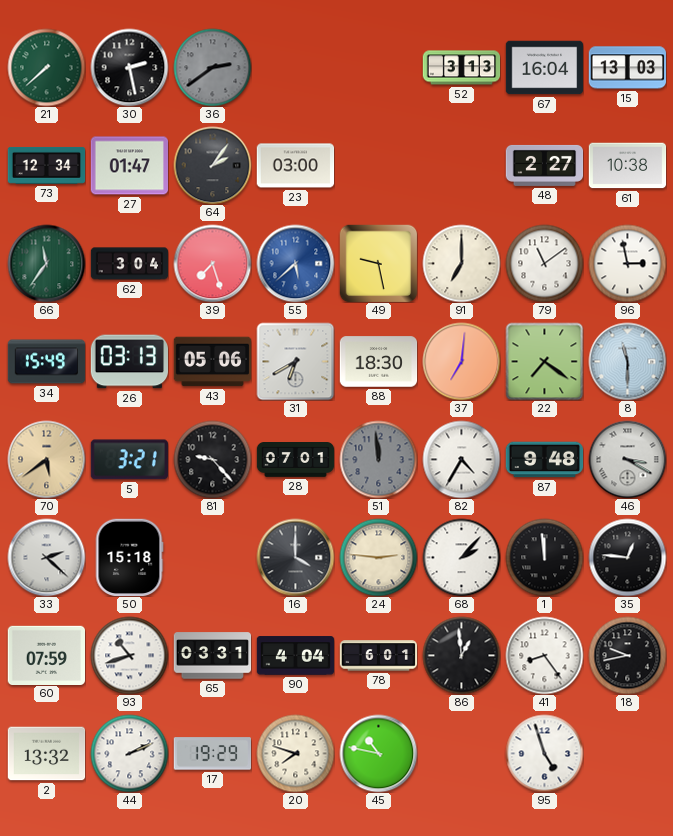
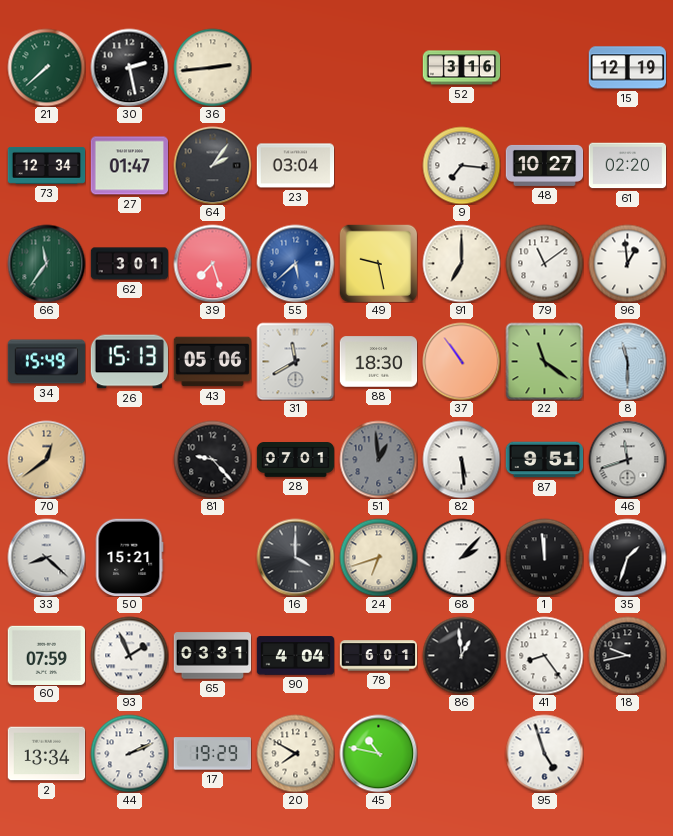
36: 2:39 -> 2:44 (212, 67)
36 dial: grey -> cream (212, 67)
52: 3:13 -> 3:16 (461, 68)
67: 16:04 -> none (544, 68)
15: 13:03 -> 12:19 (627, 68)
23: 03:00 -> 03:04 (295, 166)
9: none -> 7:16 (461, 165)
48: 2:27 -> 10:27 (544, 165)
61: 10:38 -> 02:20 (627, 166)
62: 3:04 -> 3:01 (129, 264)
96: 2:58 -> 12:59 (627, 263)
26: 03:13 -> 15:13 (129, 362)
31: 6:40 -> 11:40 (295, 361)
37: 7:01 -> 10:54 (461, 361)
22: 7:21 -> 11:21 (544, 361)
70: 5:39 -> 12:39 (46, 459)
5: 3:21 -> none (129, 460)
51: 11:59 -> 12:59 (378, 459)
82: 4:35 -> 5:29 (461, 459)
87: 9:48 -> 9:51 (544, 460)
46: 3:20 -> 11:42 (627, 459)
33: 2:22 -> 8:22 (46, 557)
50: 15:18 -> 15:21 (129, 557)
24: 2:46 -> 6:42 (378, 557)
35: 12:46 -> 1:33 (627, 557)
93: 10:42 -> 1:56 (129, 655)
2: 13:32 -> 13:34 (46, 754)
20: 7:48 -> 7:50 (295, 753)
